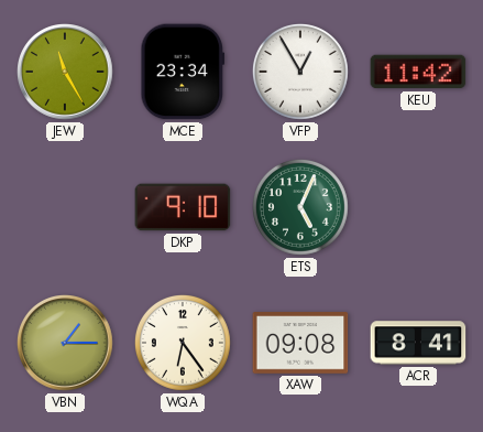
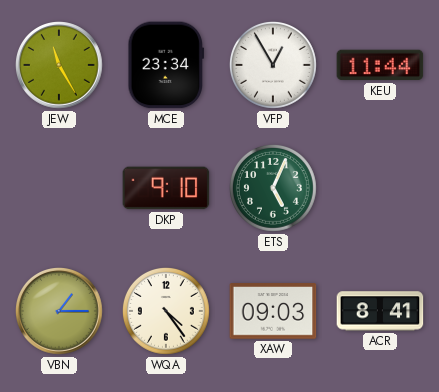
KEU: 11:42 -> 11:44 (380, 65)
WQA: 6:24 -> 4:24 (167, 312)
XAW: 09:08 -> 09:03 (273, 311)
